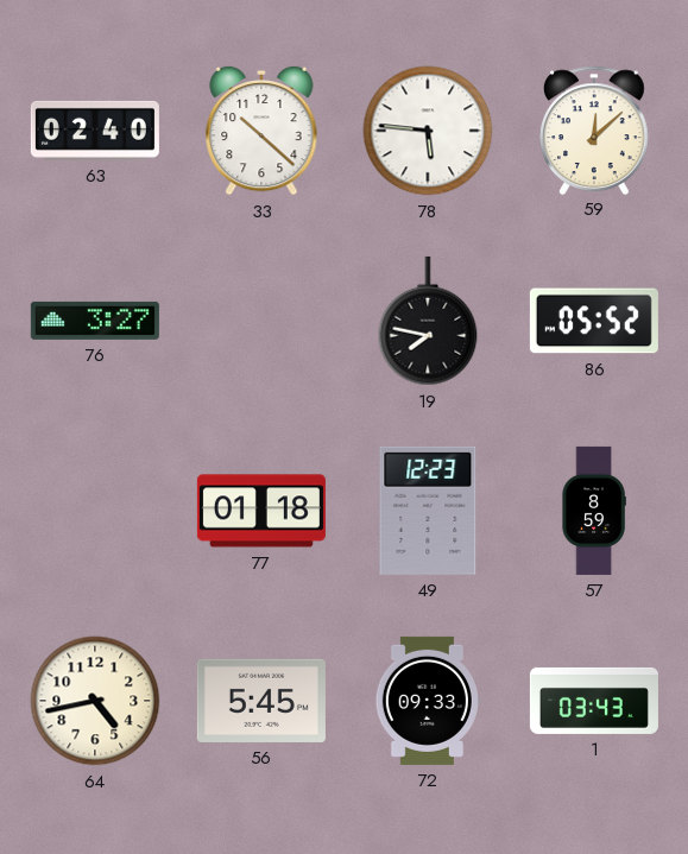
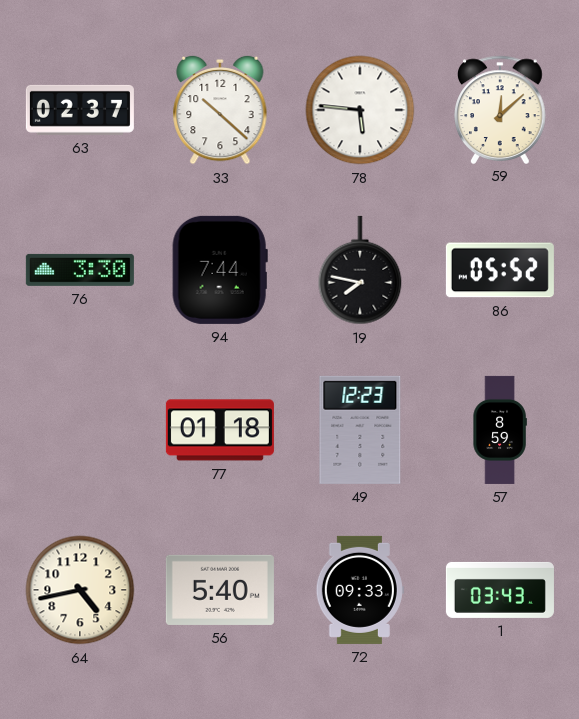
63: 02:40 -> 02:37 (80, 110)
76: 3:27 -> 3:30 (80, 270)
94: none -> 7:44 (220, 270)
56: 5:45 -> 5:40 (220, 590)
